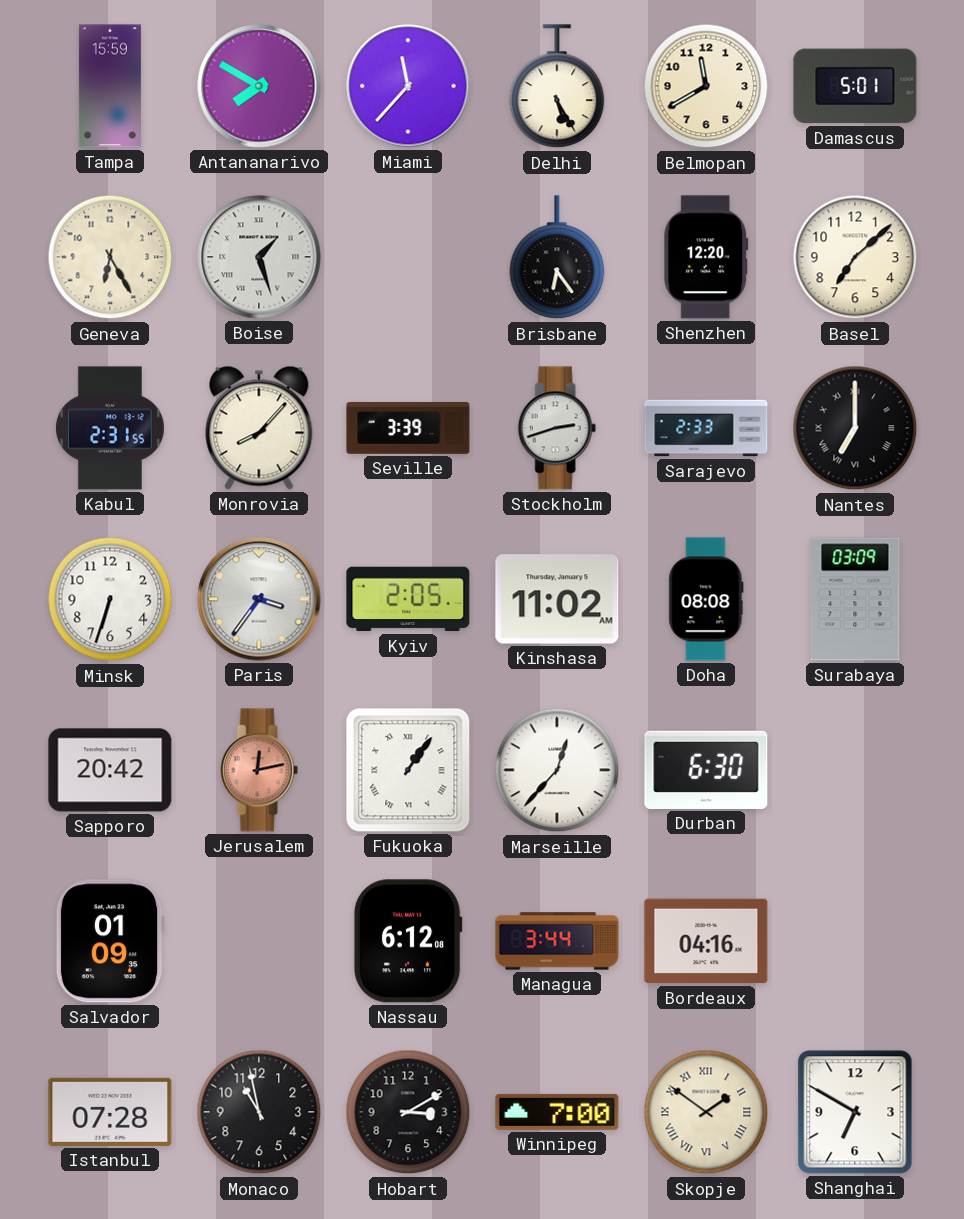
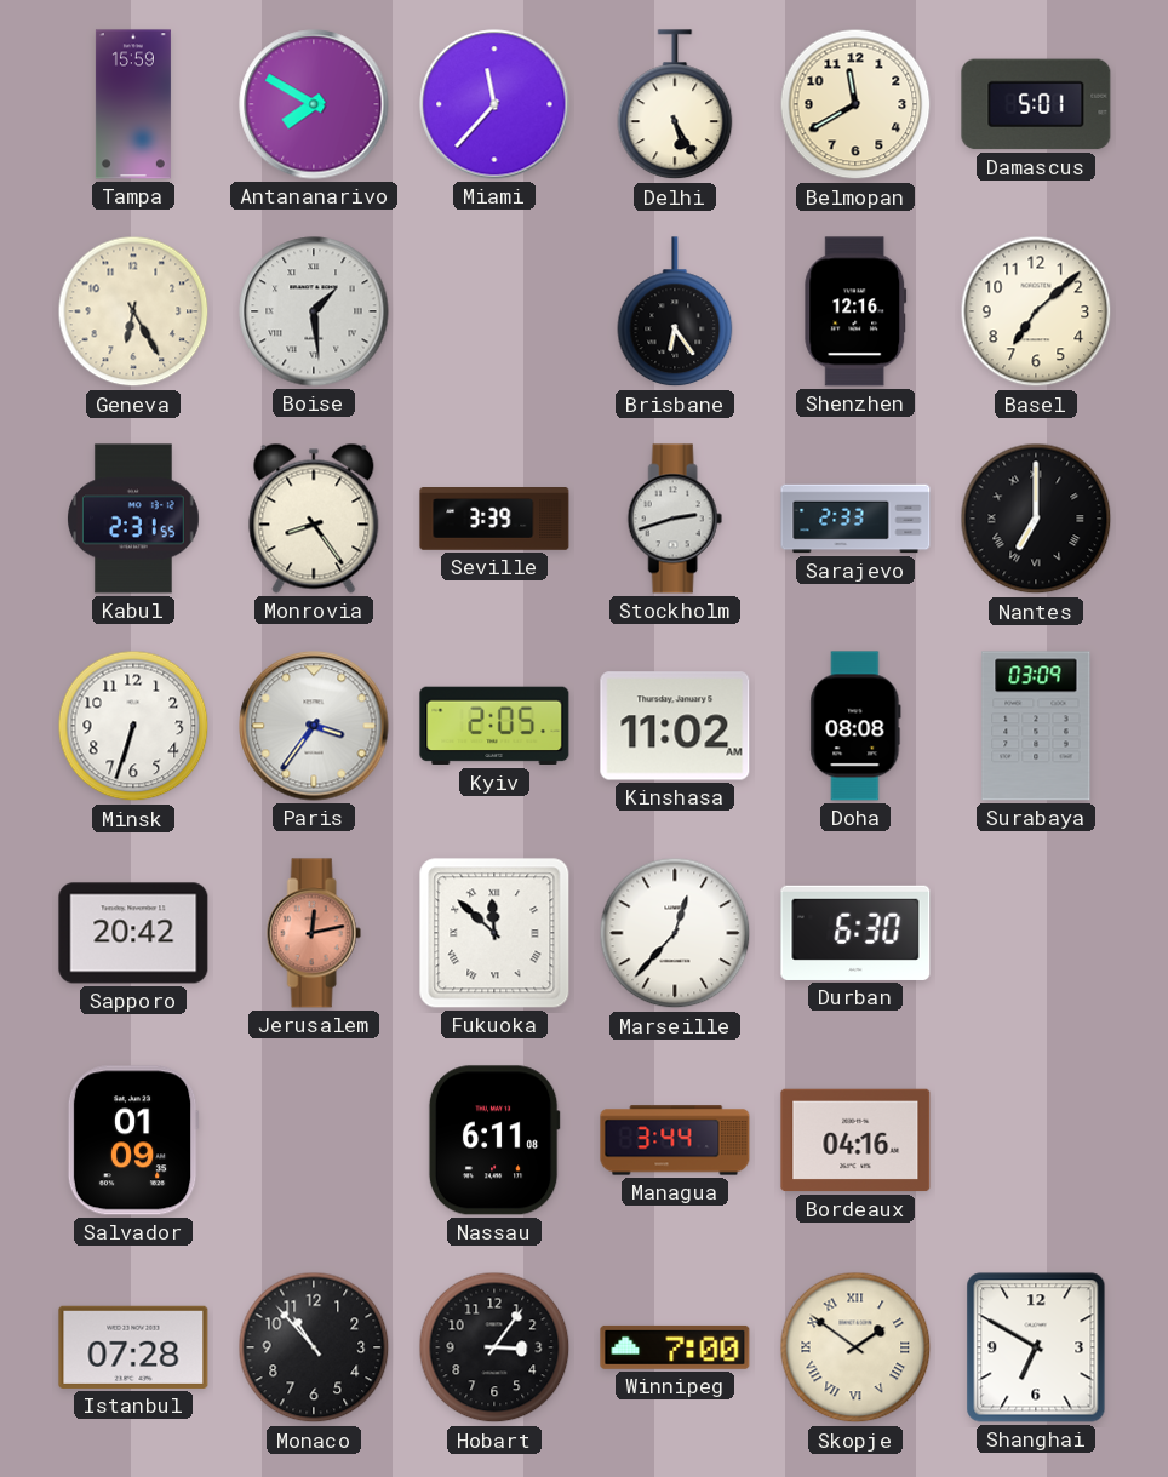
Boise: 1:27 -> 1:29 (314, 311)
Shenzhen: 12:20 -> 12:16 (855, 311)
Monrovia: 8:07 -> 8:24 (314, 519)
Fukuoka: 1:06 -> 11:52 (494, 933)
Nassau: 6:12 -> 6:11 (494, 1140)
Monaco: 10:58 -> 10:53 (314, 1347)
Hobart: 3:10 -> 3:06 (494, 1347)
